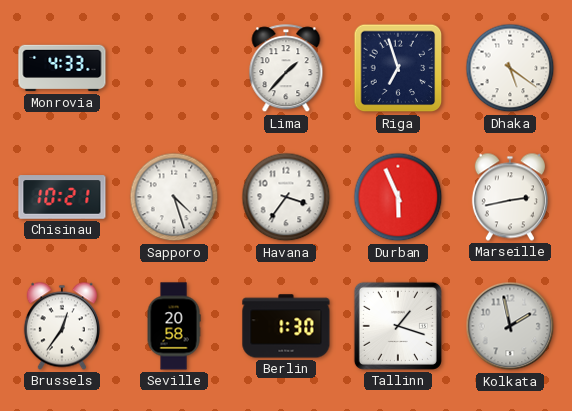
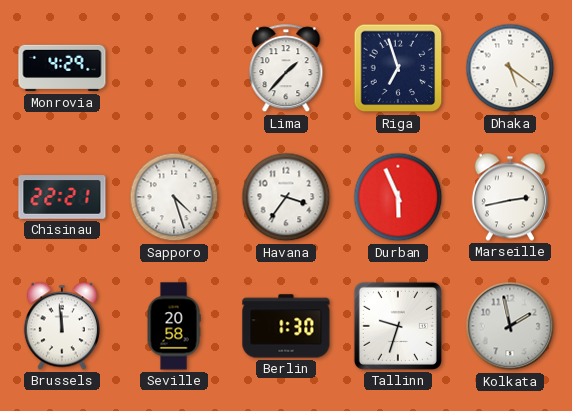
Monrovia: 4:33 -> 4:29 (62, 68)
Chisinau: 10:21 -> 22:21 (62, 197)
Brussels: 12:36 -> 11:59 (62, 326)
Tallinn: 1:18 -> 9:33 (398, 326)
